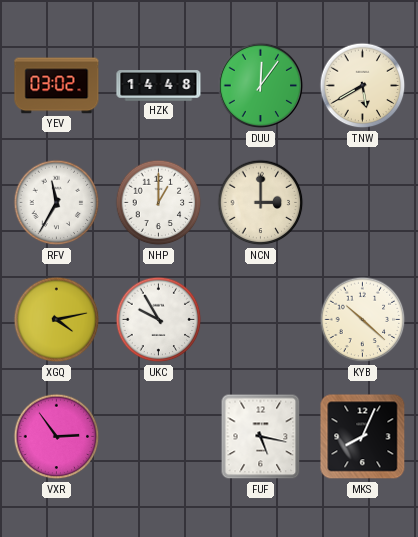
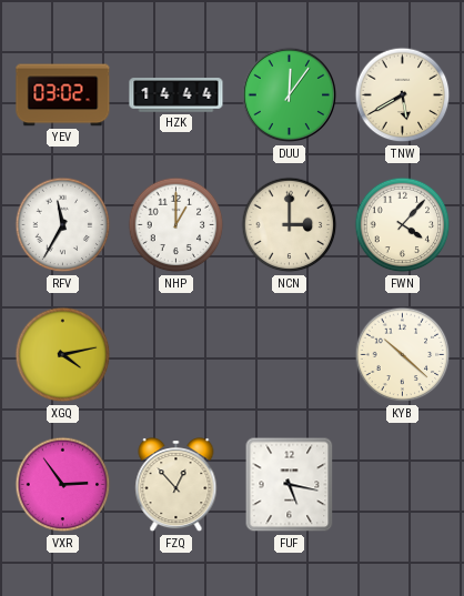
HZK: 14:48 -> 14:44 (176, 95)
FWN: none -> 4:07 (403, 225)
UKC: 9:55 -> none (159, 320)
FZQ: none -> 12:53 (176, 486)
MKS: 8:04 -> none (363, 437)
